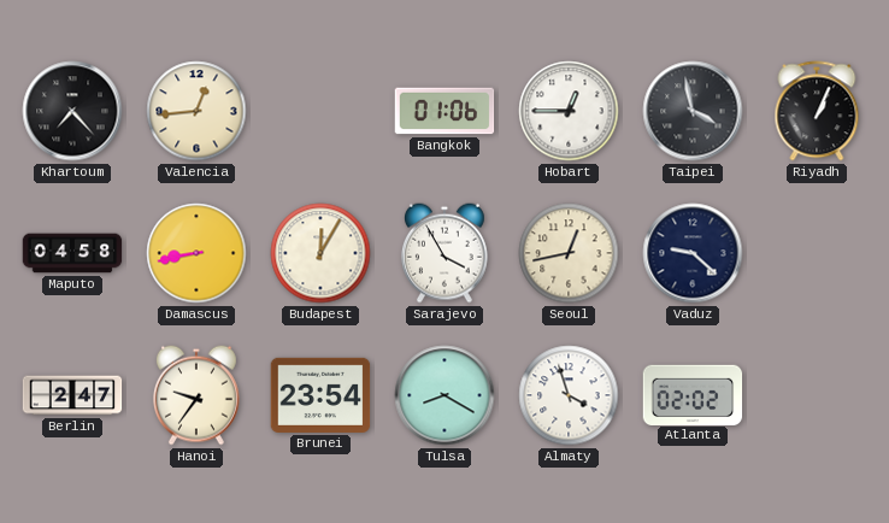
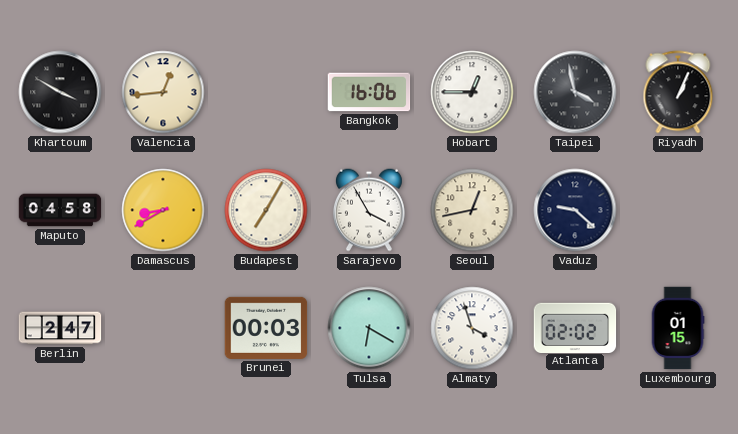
Khartoum: 7:23 -> 3:50 (60, 92)
Bangkok: 01:06 -> 16:06 (369, 92)
Damascus: 8:43 -> 8:40 (163, 210)
Budapest: 12:05 -> 7:05 (266, 210)
Hanoi: 9:36 -> none (196, 395)
Brunei: 23:54 -> 00:03 (266, 328)
Tulsa: 8:20 -> 6:20 (369, 328)
Luxembourg: none -> 01:15 (678, 328)
